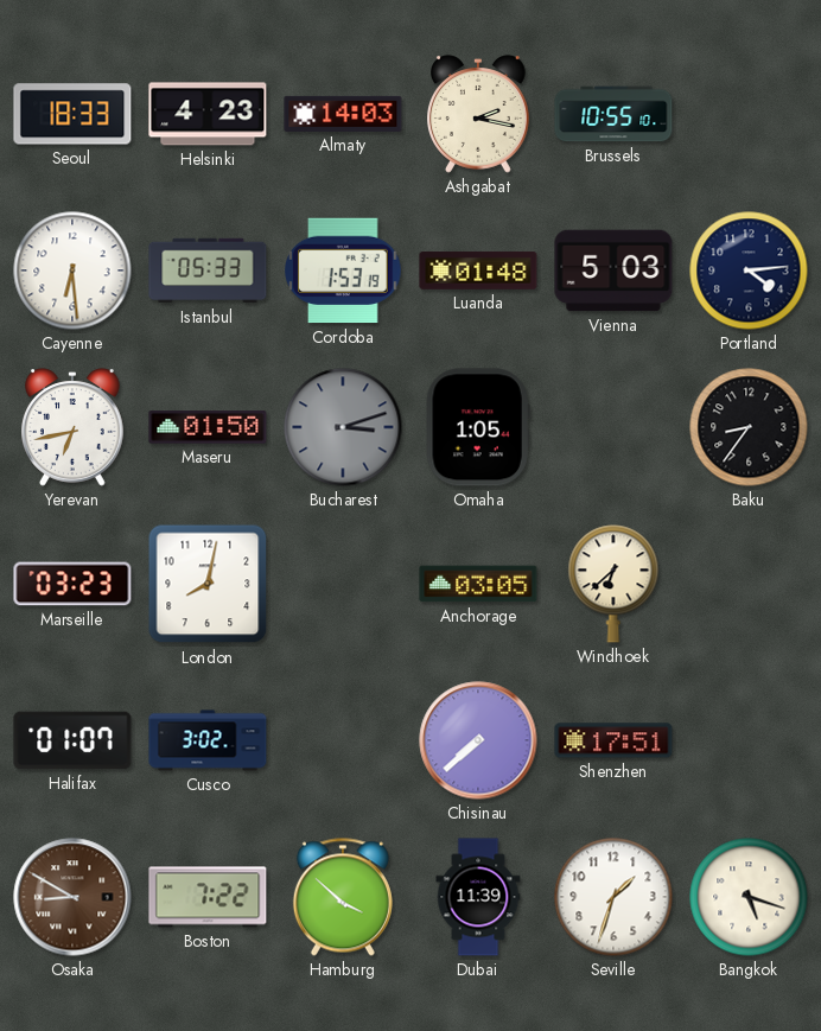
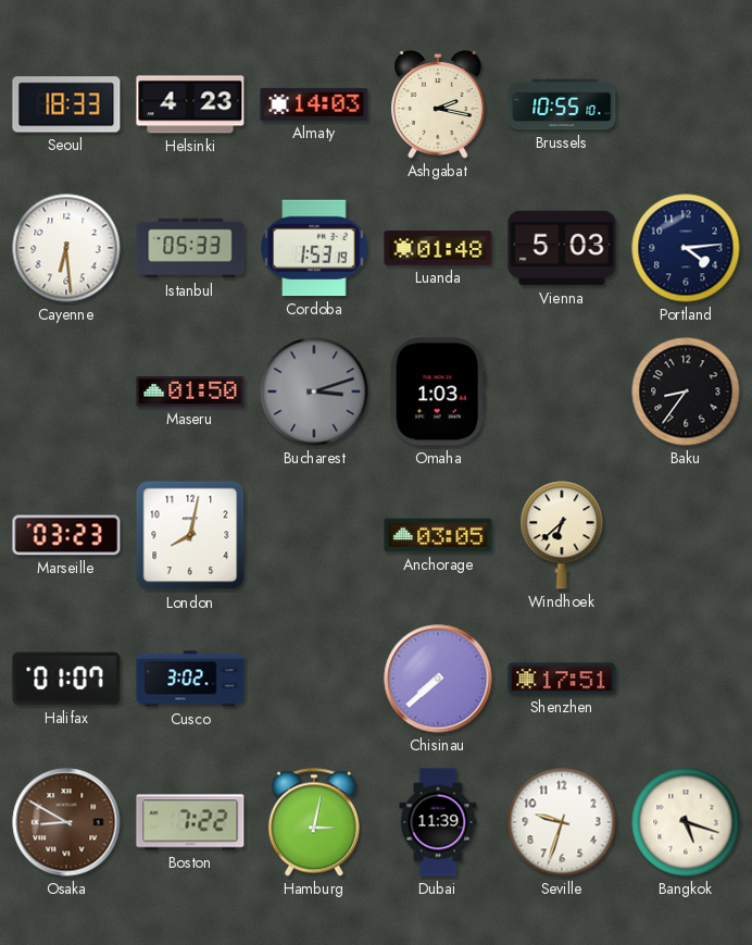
Yerevan: 6:43 -> none (74, 427)
Omaha: 1:05 -> 1:03 (438, 391)
Hamburg: 3:52 -> 3:02 (314, 822)
Seville: 1:33 -> 9:33 (562, 822)
